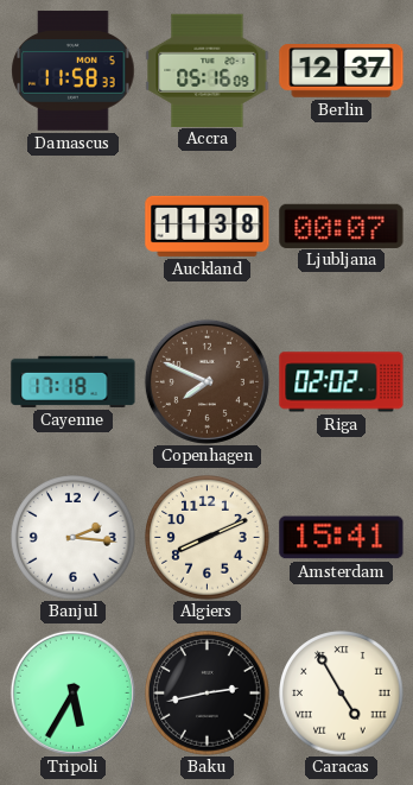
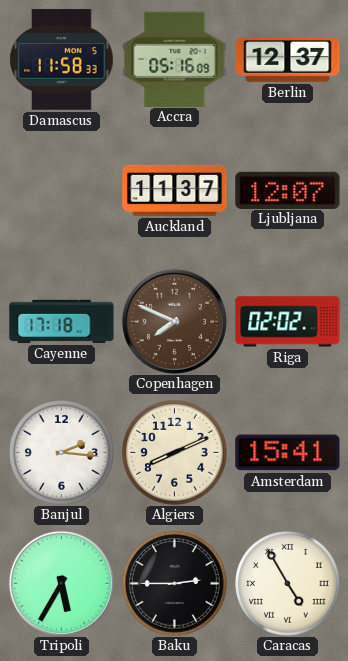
Auckland: 11:38 -> 11:37 (175, 190)
Ljubljana: 00:07 -> 12:07 (288, 190)
Baku: 2:43 -> 2:45 (175, 584)
